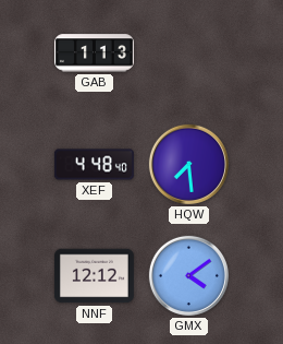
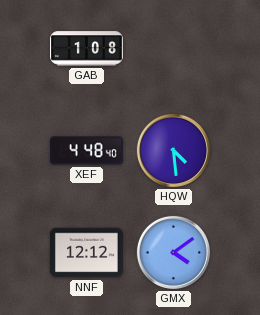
GAB: 1:13 -> 1:08 (86, 49)
HQW: 7:29 -> 4:29 (173, 150)
